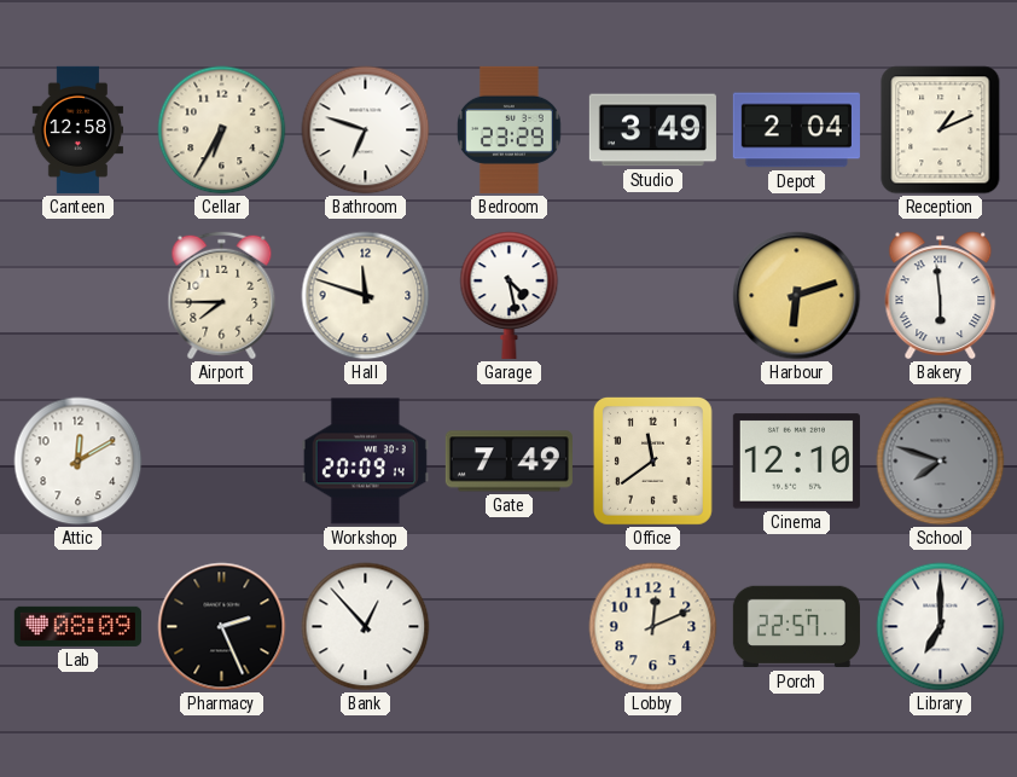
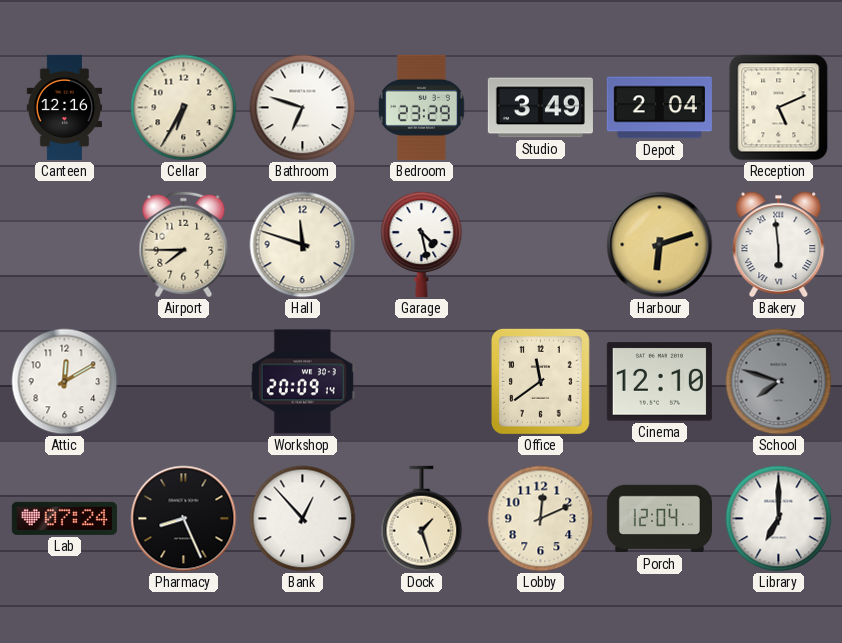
Canteen: 12:58 -> 12:16 (65, 107)
Reception: 1:11 -> 5:11 (779, 108)
Gate: 7:49 -> none (508, 462)
Lab: 08:09 -> 07:24 (64, 518)
Pharmacy: 2:26 -> 8:26 (184, 519)
Dock: none -> 1:27 (422, 519)
Porch: 22:57 -> 12:04 (659, 519)
